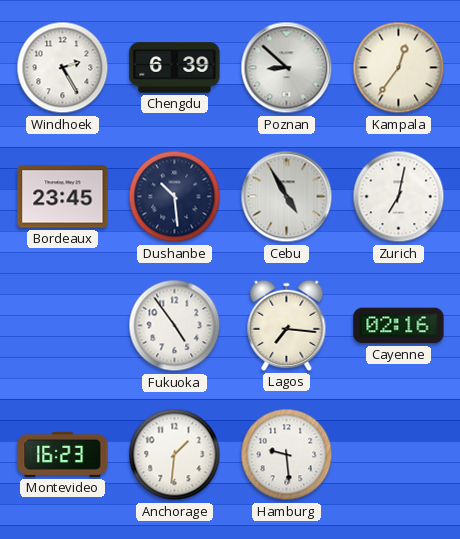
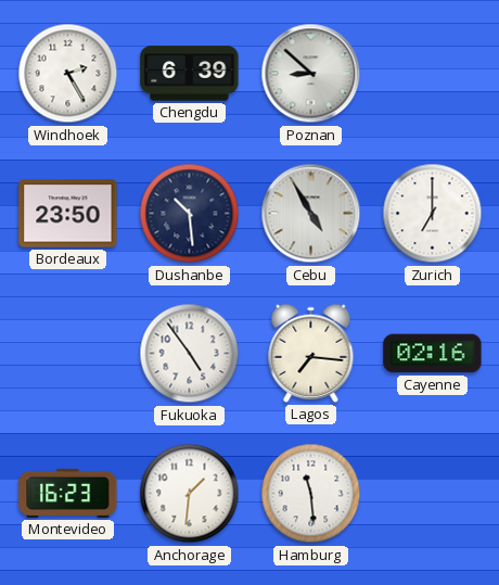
Kampala: 12:36 -> none (399, 68)
Bordeaux: 23:45 -> 23:50 (68, 214)
Zurich: 7:02 -> 7:00 (433, 214)
Hamburg: 9:29 -> 11:29 (311, 494)
